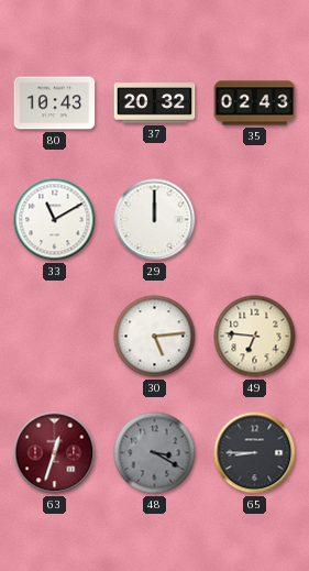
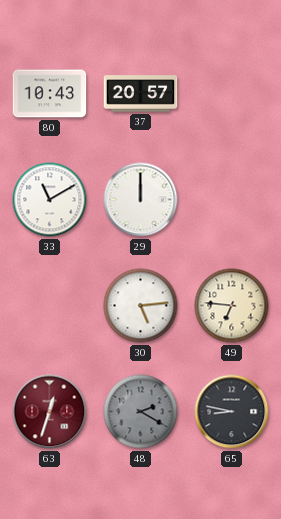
37: 20:32 -> 20:57 (141, 94)
35: 02:43 -> none (255, 103)
48: 3:20 -> 2:20 (141, 412)
65: 8:45 -> 8:47 (232, 412)
